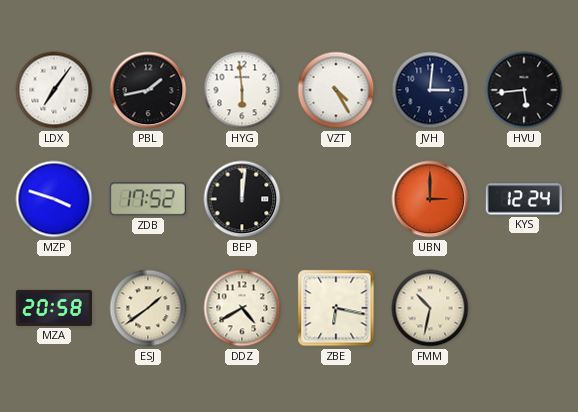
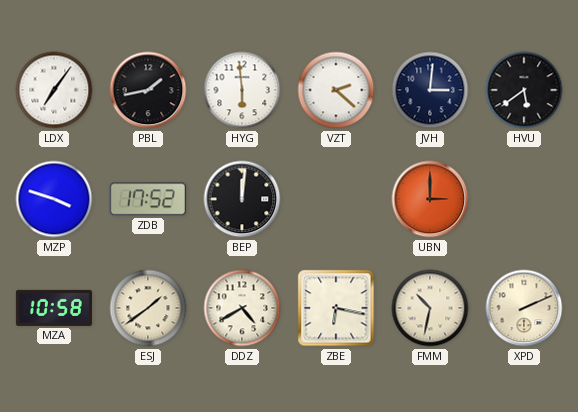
VZT: 4:25 -> 2:22 (336, 90)
HVU: 5:44 -> 5:39 (524, 90)
KYS: 12:24 -> none (524, 199)
MZA: 20:58 -> 10:58 (54, 308)
XPD: none -> 2:11 (524, 308)
